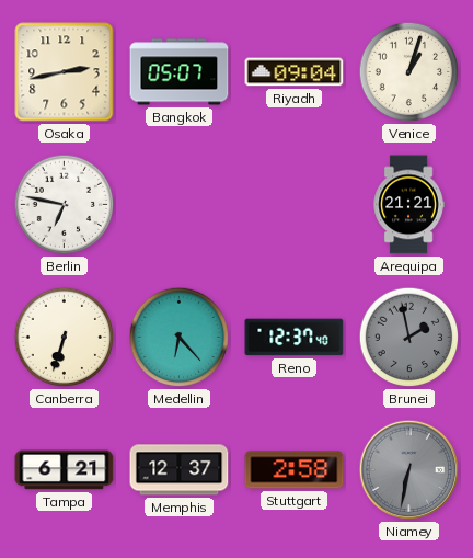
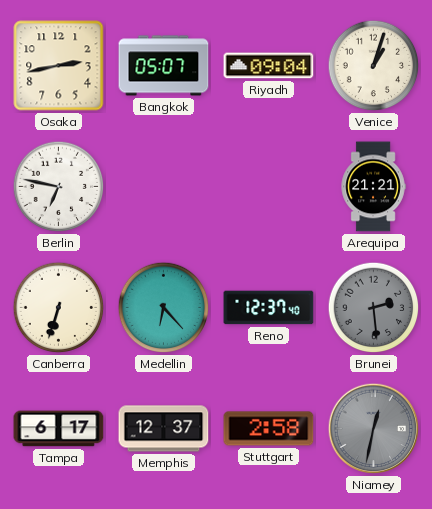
Brunei: 1:58 -> 2:29 (374, 308)
Tampa: 6:21 -> 6:17 (59, 429)
Niamey: 6:32 -> 12:32 (374, 429)
